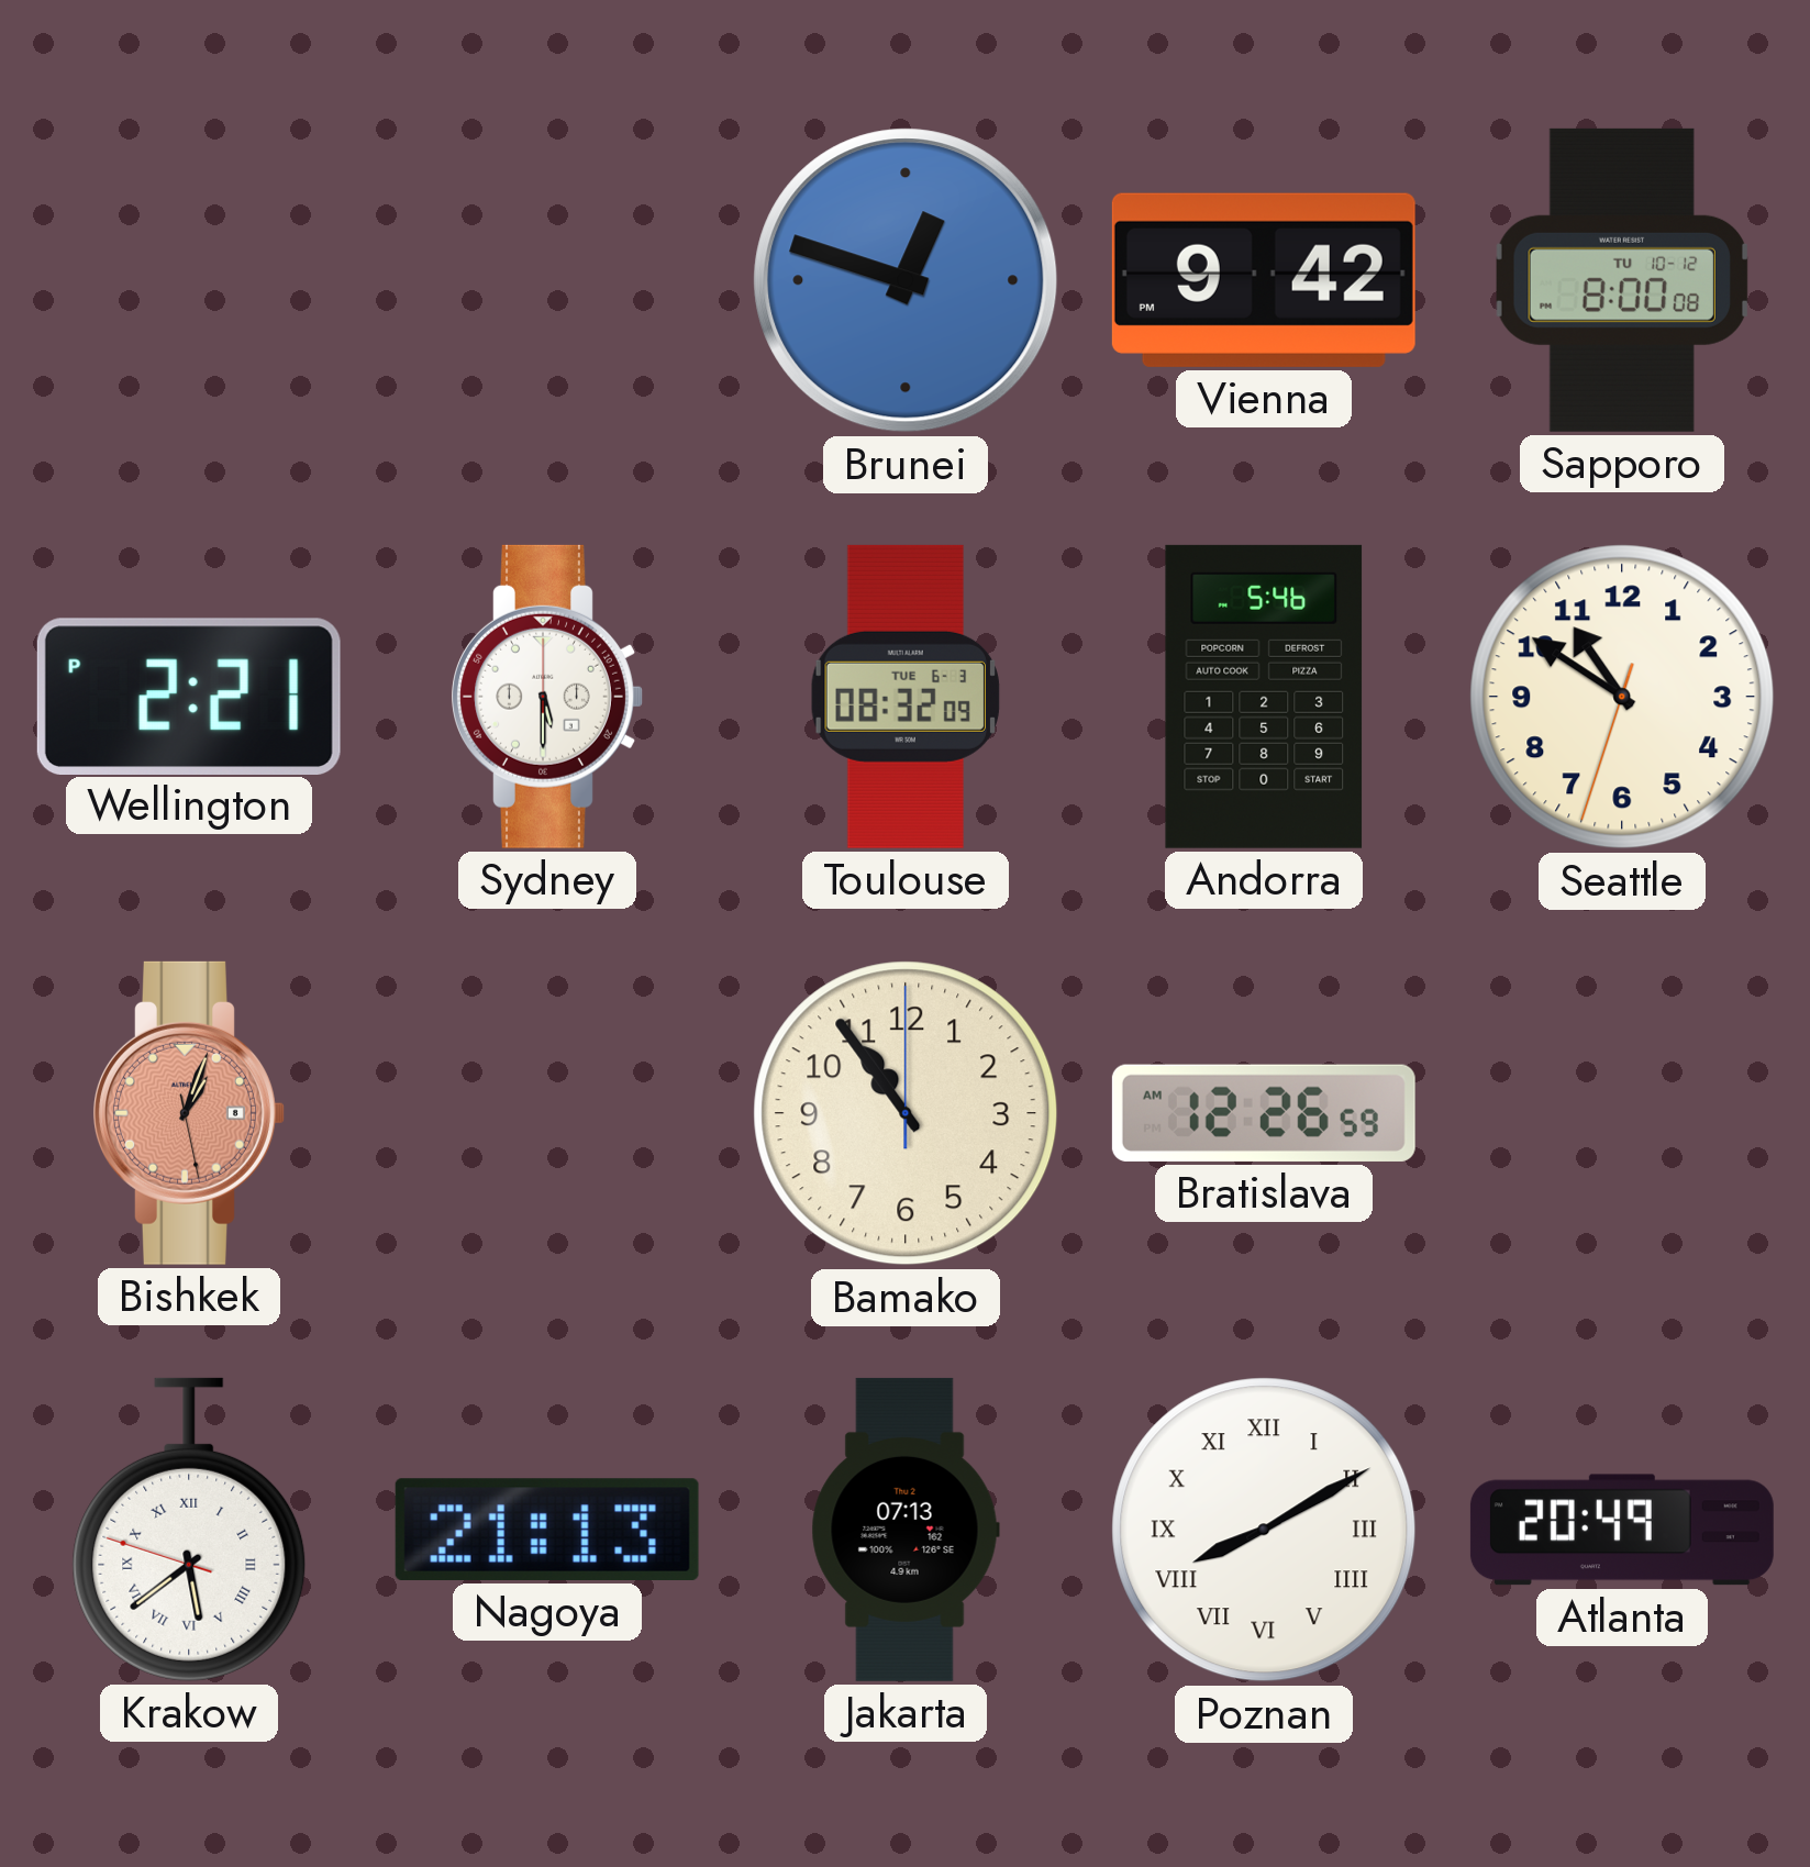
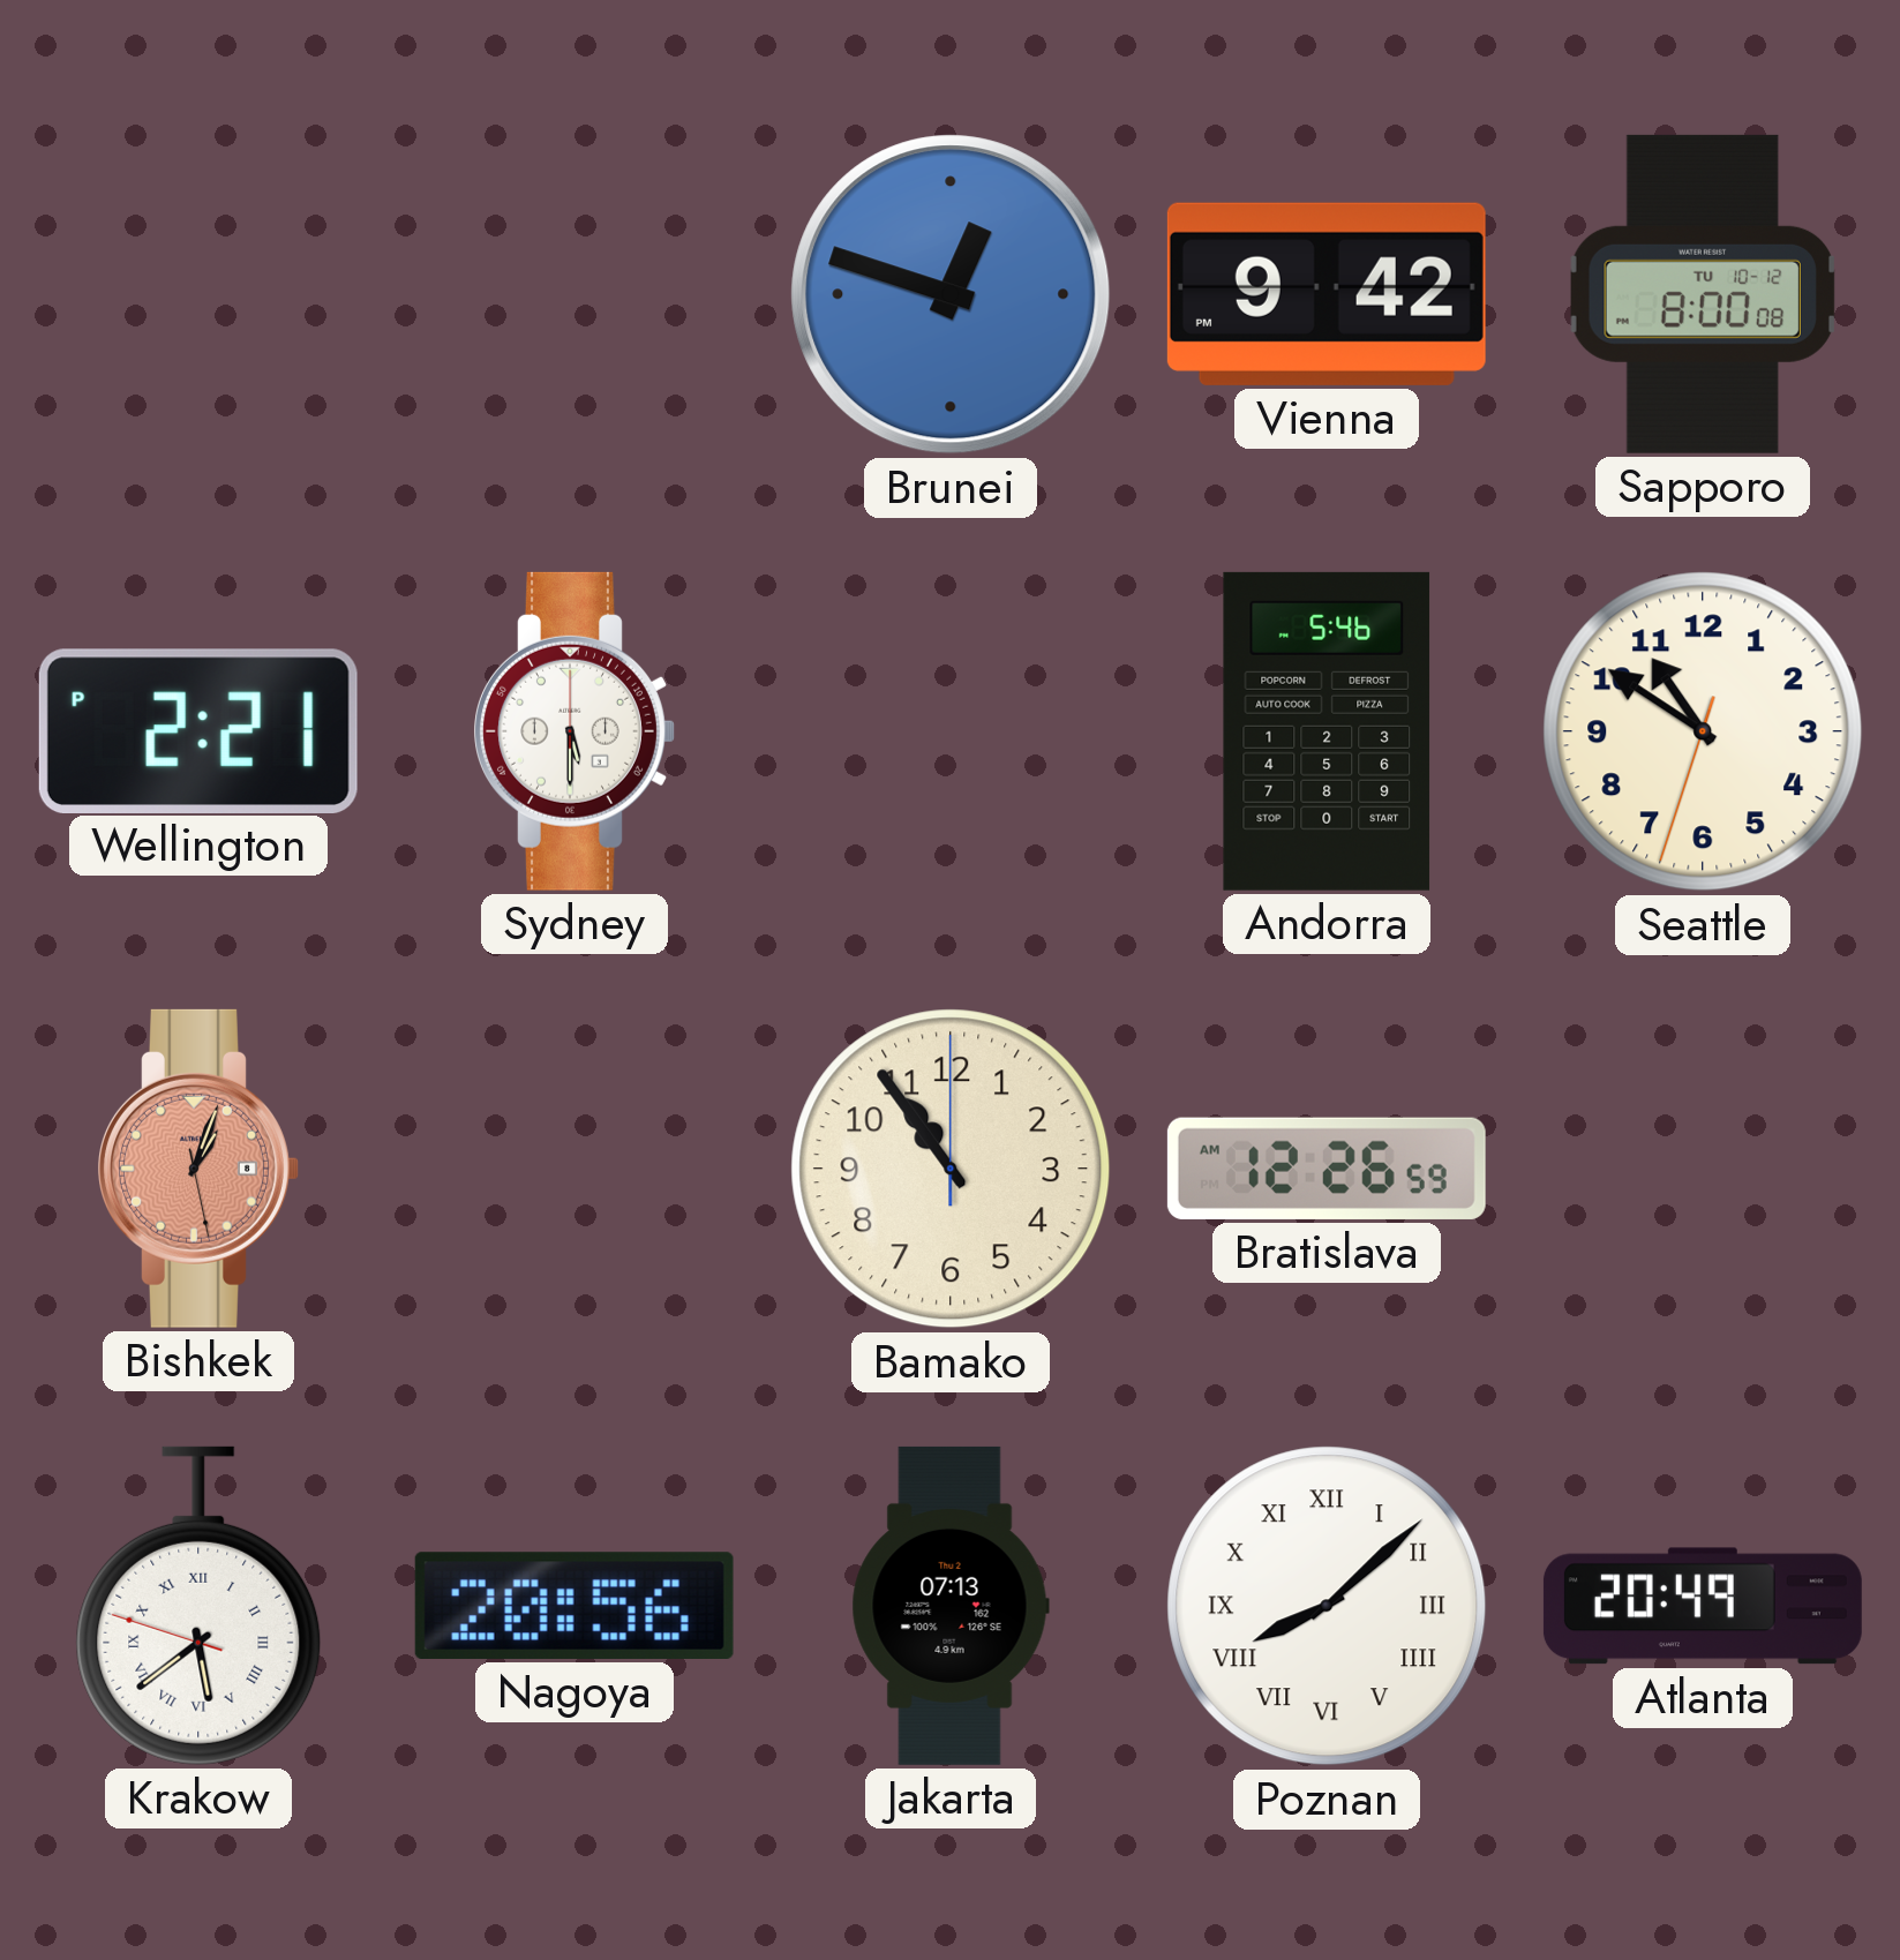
Toulouse: 08:32 -> none (906, 697)
Nagoya: 21:13 -> 20:56 (574, 1606)
Poznan: 8:10 -> 8:08 (1327, 1606)
